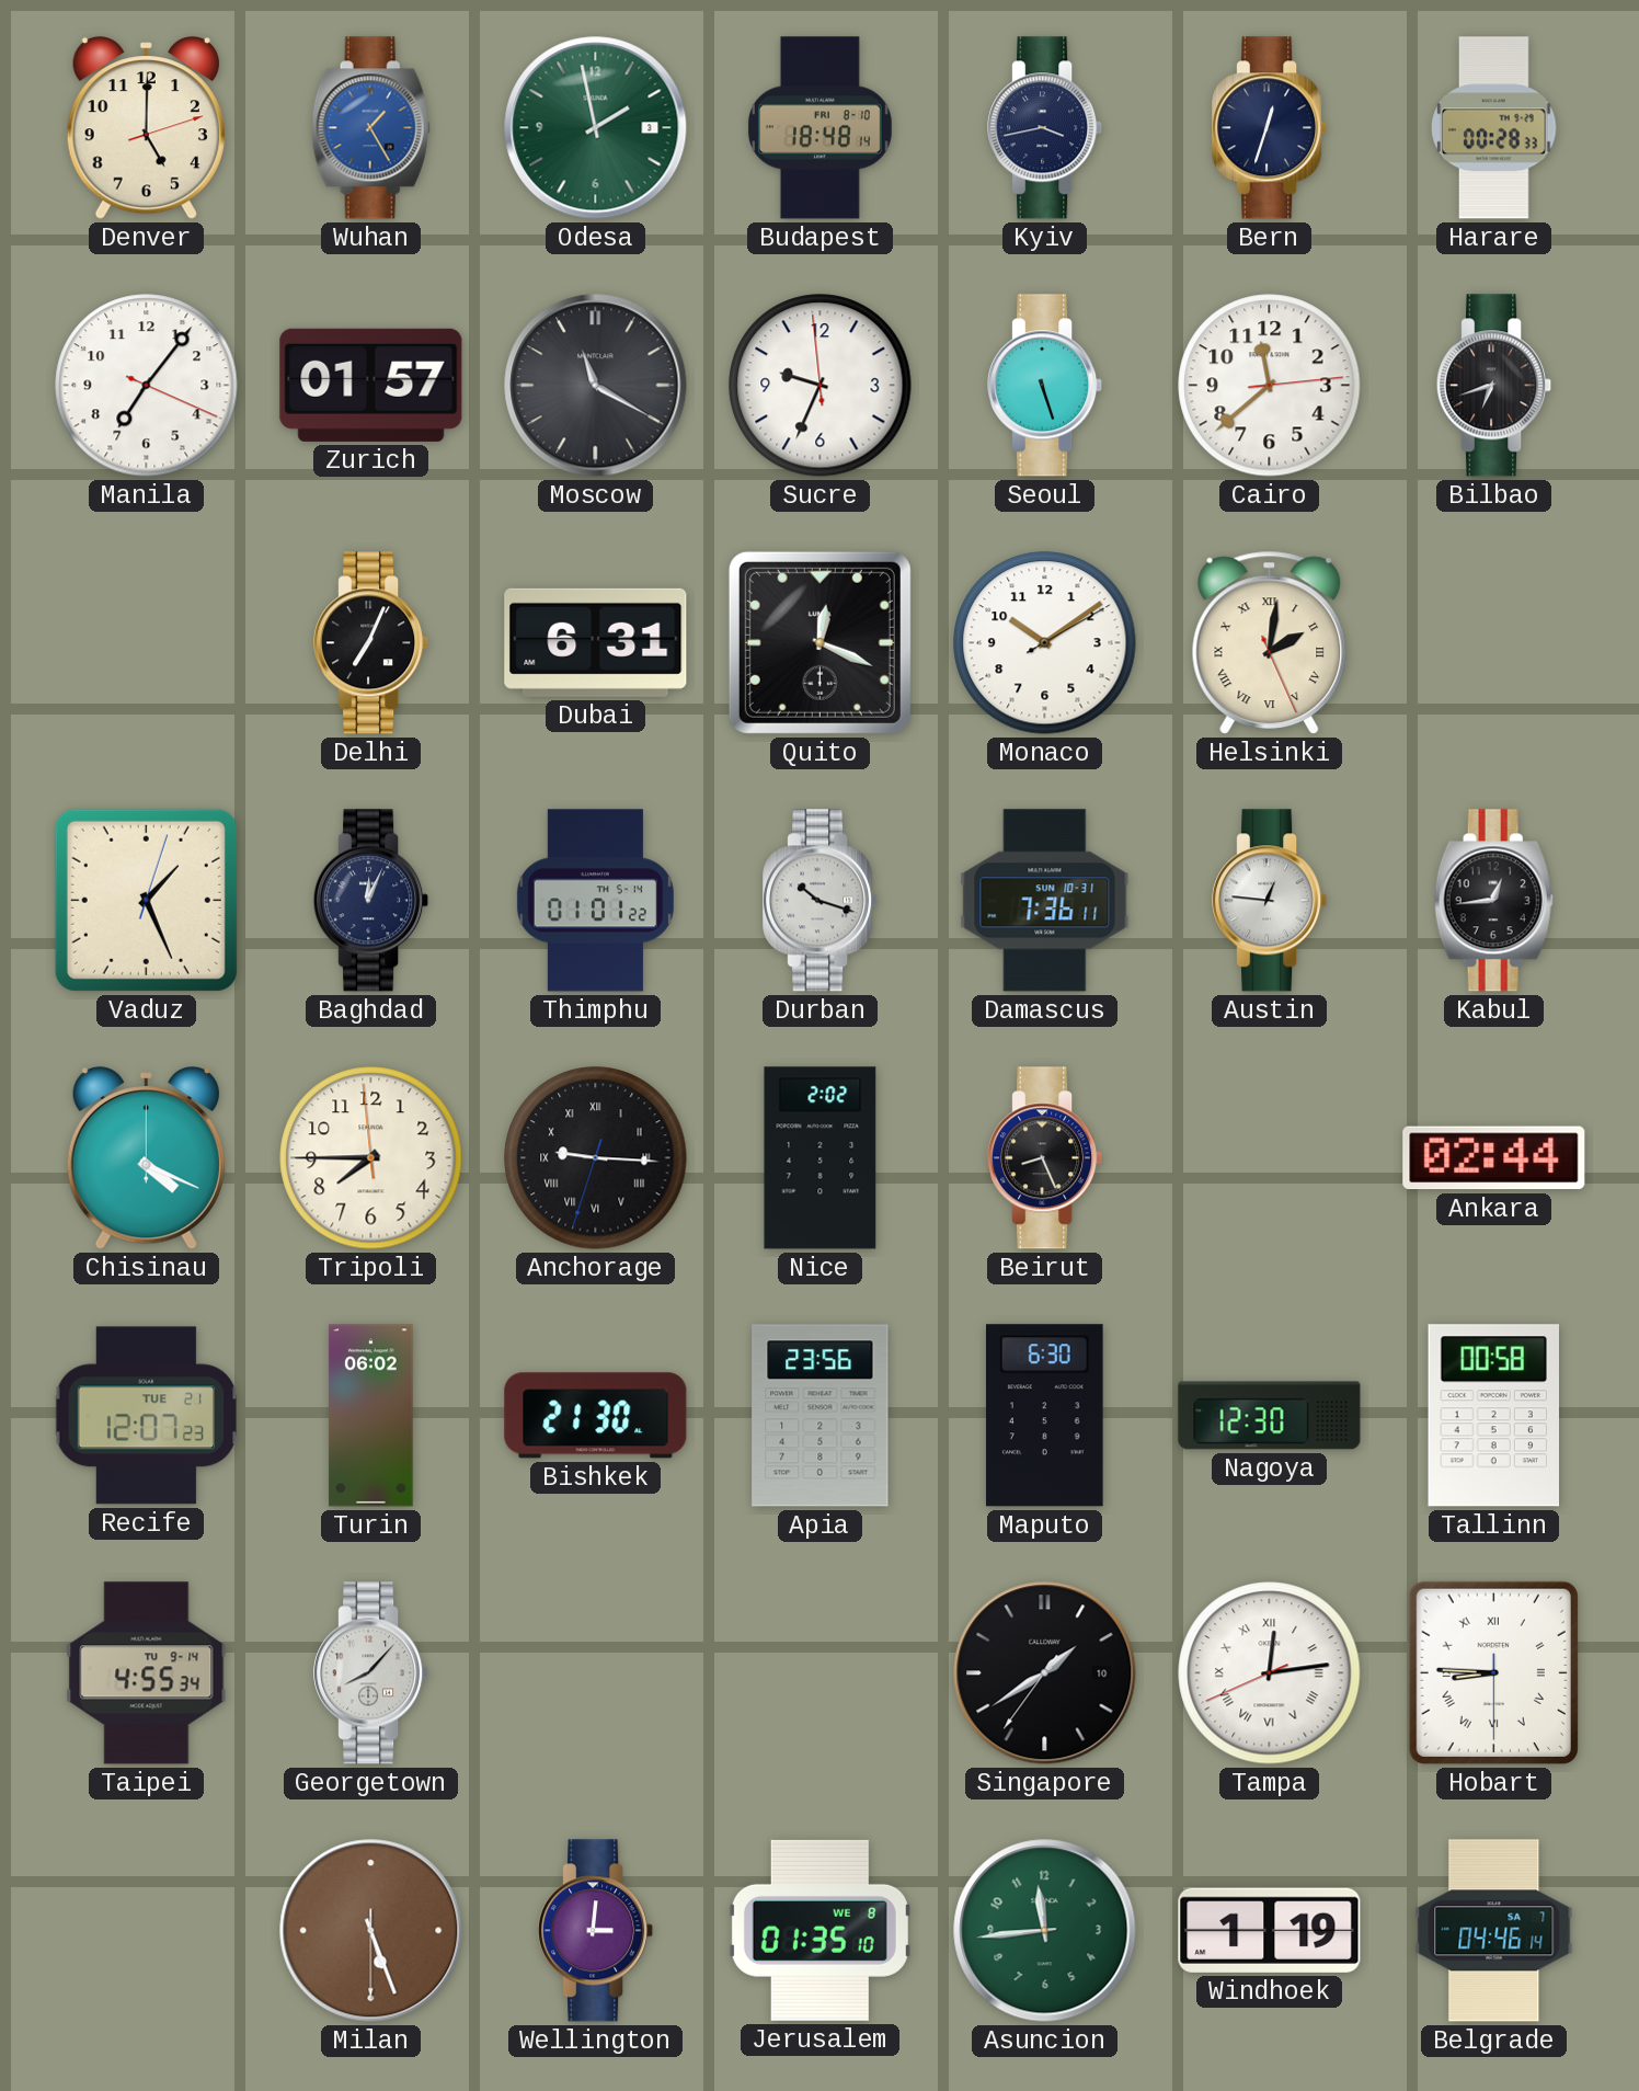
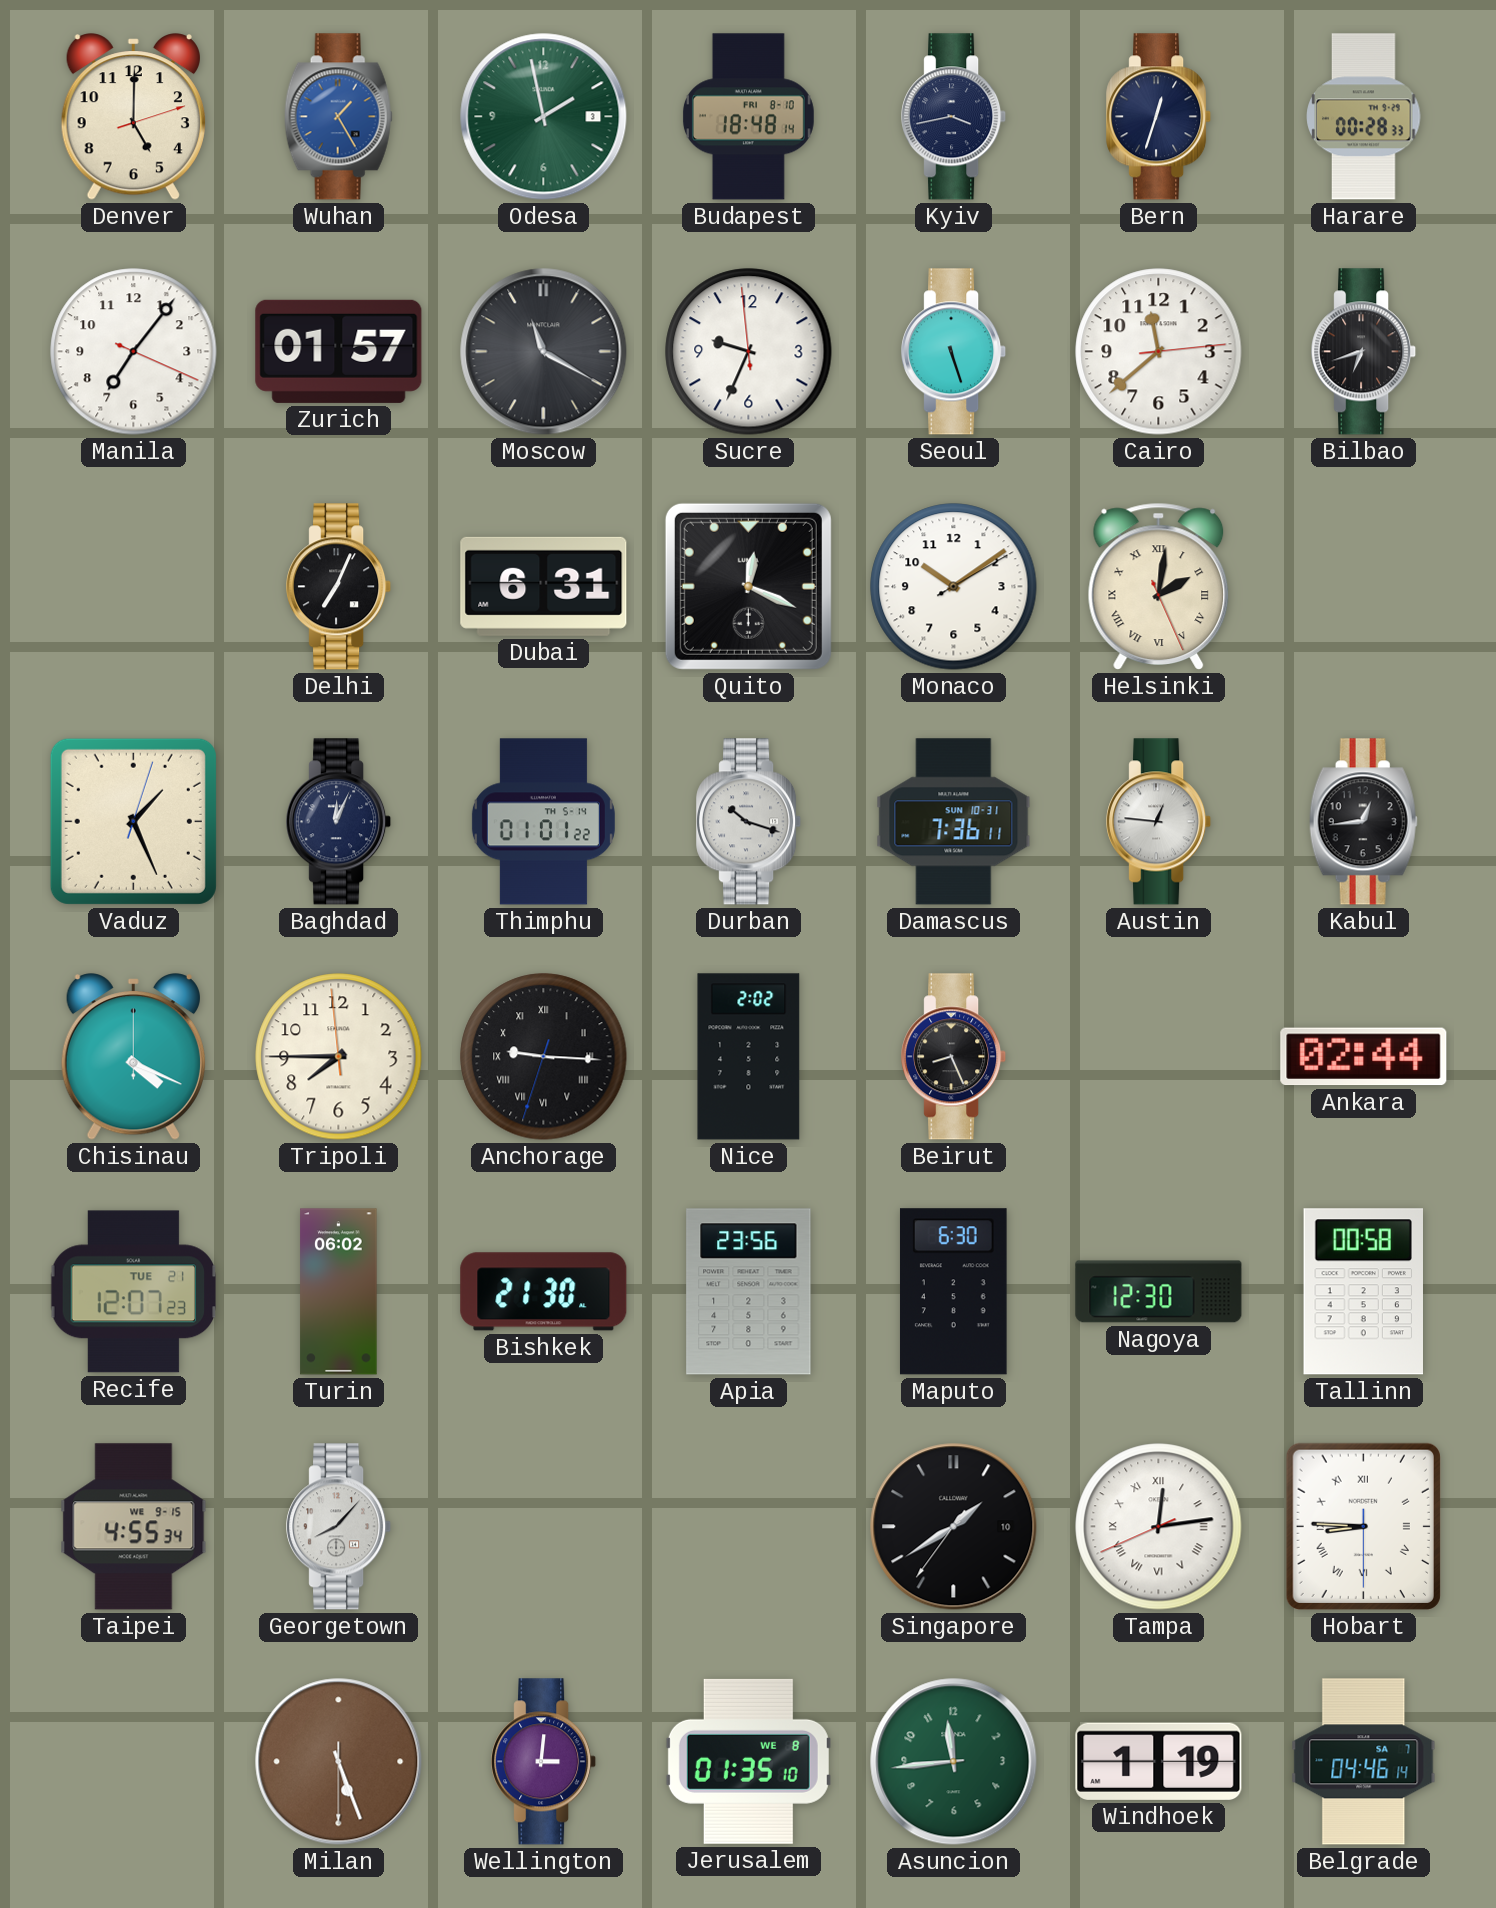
Taipei date: TU 9-14 -> WE 9-15 (134, 1527)
